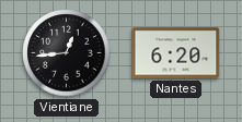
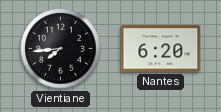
Vientiane: 12:44 -> 7:44 (61, 49)
